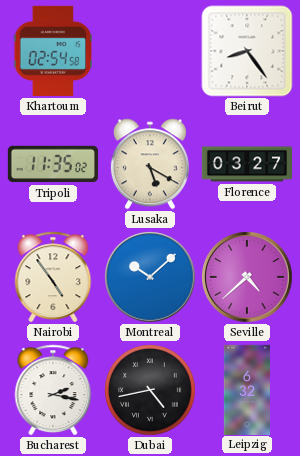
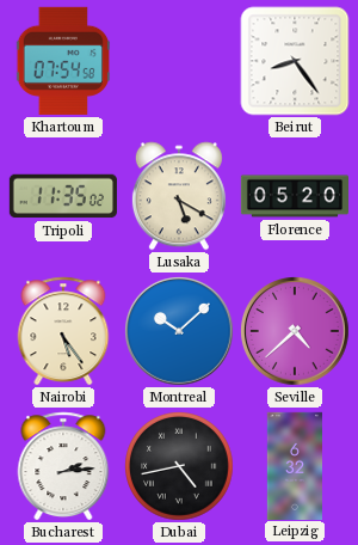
Khartoum: 02:54 -> 07:54 (62, 61)
Florence: 03:27 -> 05:20 (294, 196)
Nairobi: 4:54 -> 5:24 (63, 331)
Bucharest: 2:17 -> 2:14 (63, 466)
